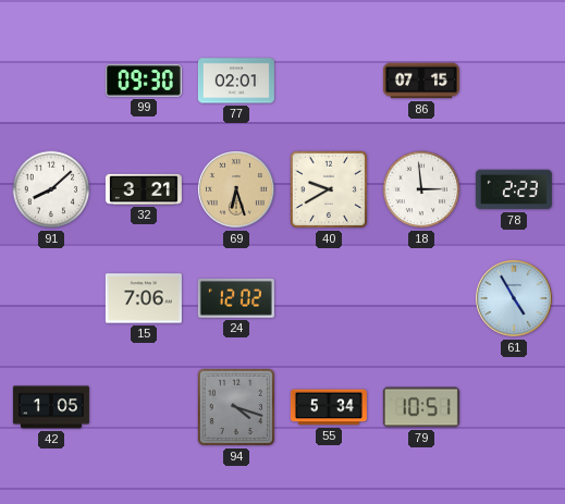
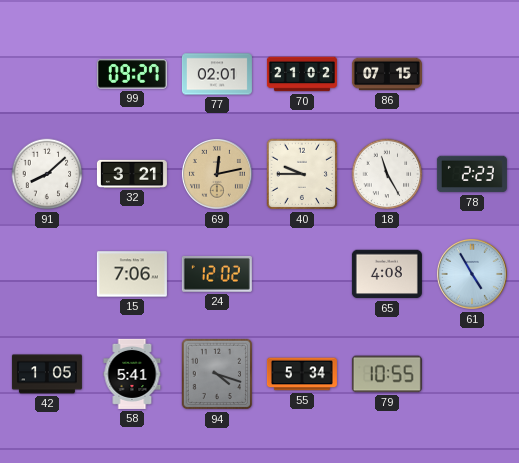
99: 09:30 -> 09:27 (132, 74)
70: none -> 21:02 (302, 74)
69: 6:27 -> 12:13 (217, 174)
40: 9:40 -> 9:45 (302, 174)
18: 2:59 -> 11:25 (387, 174)
65: none -> 4:08 (387, 274)
58: none -> 5:41 (132, 374)
79: 10:51 -> 10:55 (387, 374)
